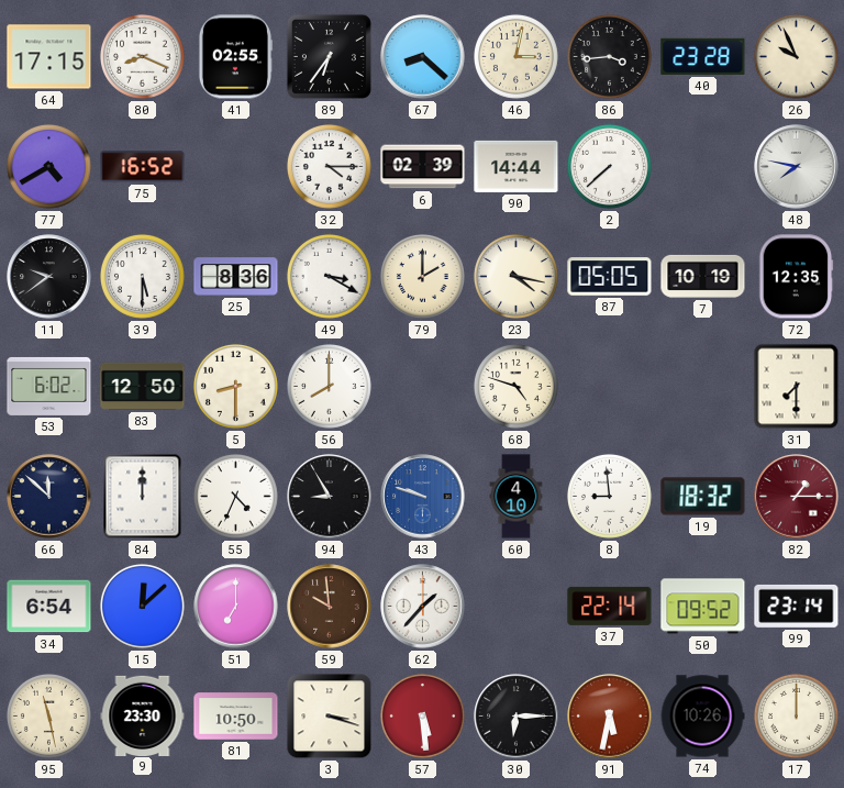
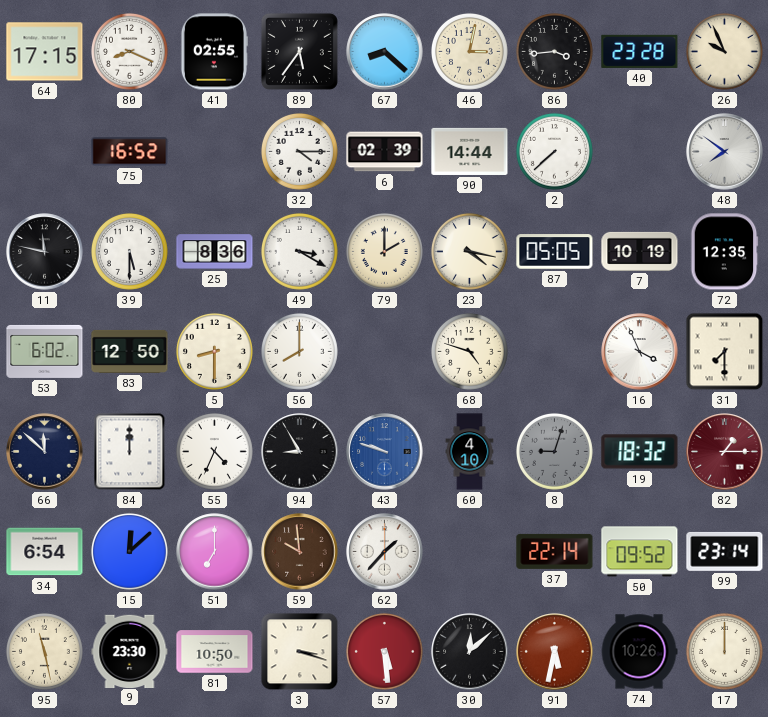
89: 6:36 -> 5:36 (299, 51)
77: 4:40 -> none (48, 166)
48: 7:47 -> 7:51 (725, 152)
11: 9:39 -> 11:47 (45, 252)
16: none -> 3:56 (640, 352)
8: 8:59 -> 9:03 (554, 451)
8 dial: white -> grey (554, 451)
30: 6:15 -> 12:08 (470, 652)
